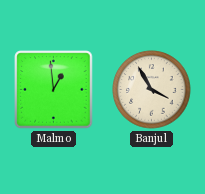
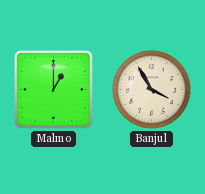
Malmo: 12:59 -> 1:00 (54, 90)
